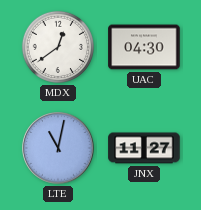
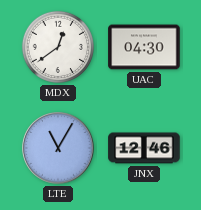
LTE: 11:02 -> 11:05 (58, 148)
JNX: 11:27 -> 12:46 (144, 148)
